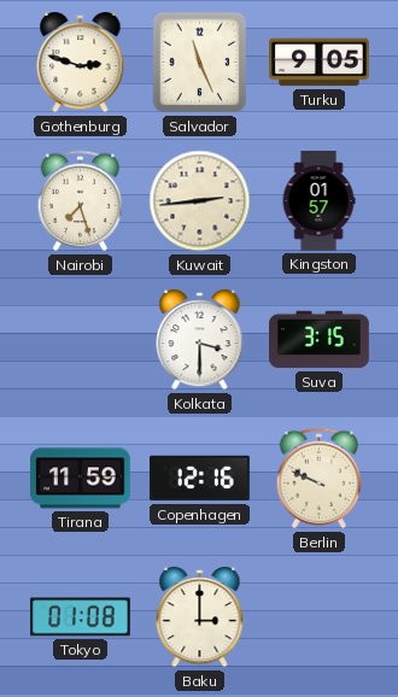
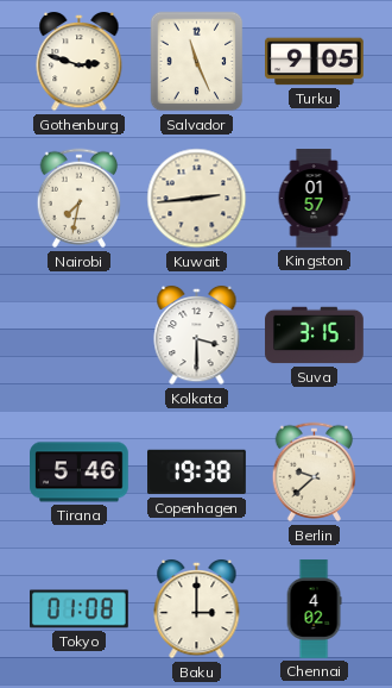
Nairobi: 7:27 -> 7:32 (80, 199)
Tirana: 11:59 -> 5:46 (80, 473)
Copenhagen: 12:16 -> 19:38 (197, 473)
Berlin: 9:49 -> 9:38 (315, 473)
Chennai: none -> 4:02 (314, 609)
